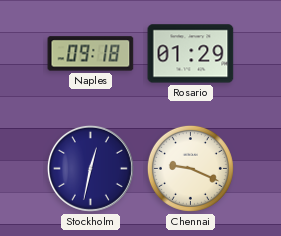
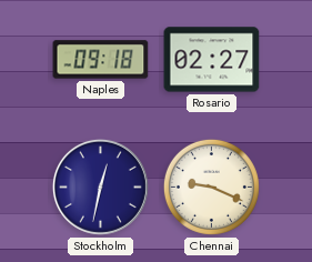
Rosario: 01:29 -> 02:27 (212, 60)
